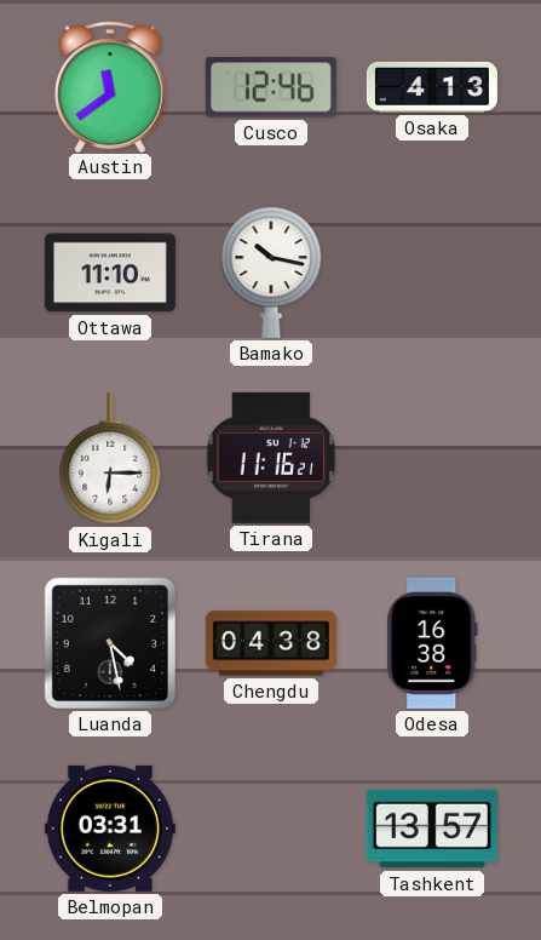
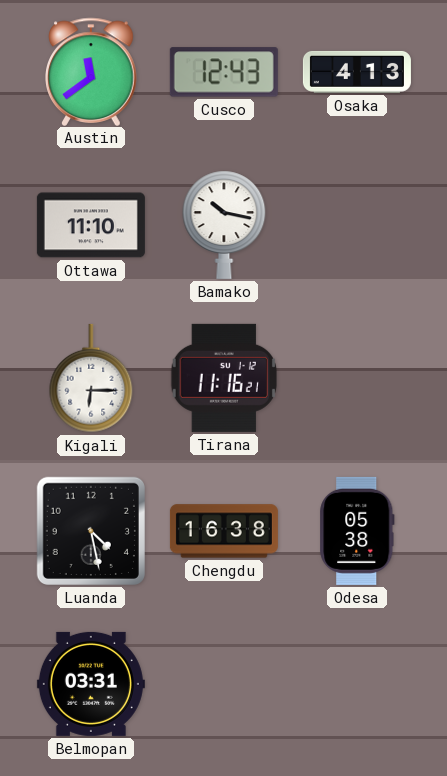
Cusco: 12:46 -> 12:43 (224, 72)
Chengdu: 04:38 -> 16:38 (224, 531)
Odesa: 16:38 -> 05:38 (357, 531)
Tashkent: 13:57 -> none (432, 829)
